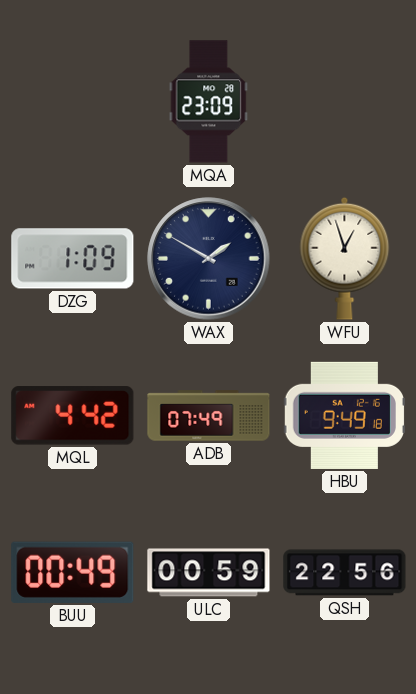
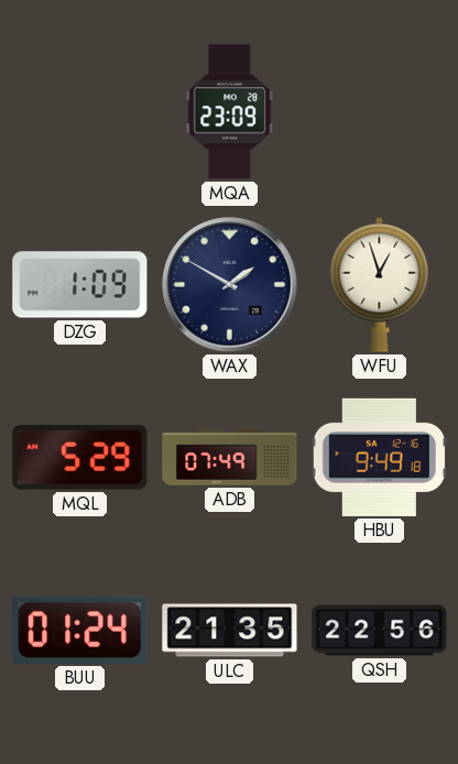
MQL: 4:42 -> 5:29 (80, 458)
BUU: 00:49 -> 01:24 (80, 630)
ULC: 00:59 -> 21:35 (230, 631)
